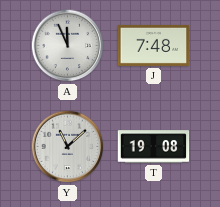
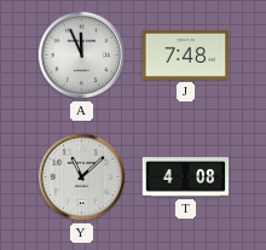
T: 19:08 -> 4:08 (186, 178)
